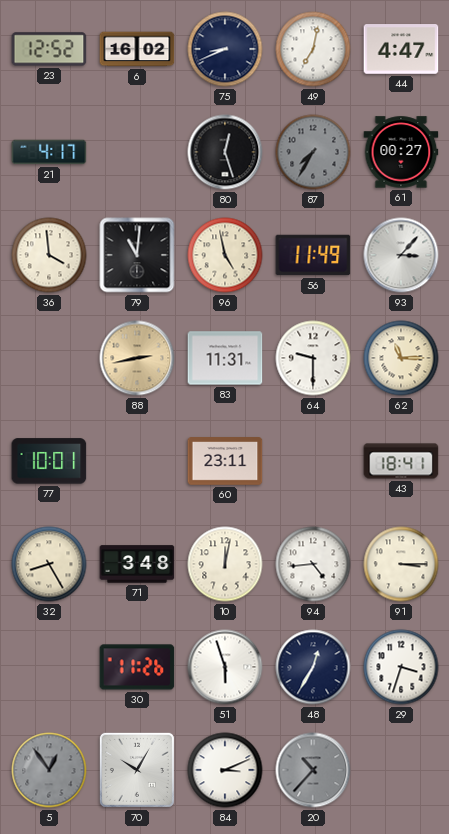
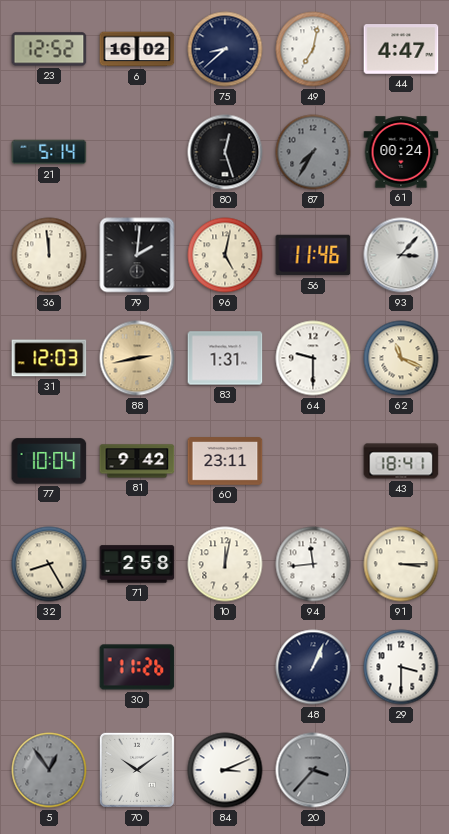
75: 8:41 -> 8:38 (225, 49)
21: 4:17 -> 5:14 (49, 152)
61: 00:27 -> 00:24 (401, 152)
36: 3:59 -> 11:59 (49, 255)
79: 11:01 -> 2:01 (137, 255)
96: 4:58 -> 5:02 (225, 255)
56: 11:49 -> 11:46 (313, 255)
31: none -> 12:03 (49, 358)
83: 11:31 -> 1:31 (225, 358)
62: 11:15 -> 11:19 (401, 358)
77: 10:01 -> 10:04 (49, 461)
81: none -> 9:42 (137, 461)
71: 3:48 -> 2:58 (137, 564)
94: 4:44 -> 11:44 (313, 564)
51: 5:57 -> none (225, 667)
48: 12:35 -> 1:04 (313, 667)
29: 3:33 -> 3:30 (401, 667)
70: 10:05 -> 10:09 (137, 770)
20: 10:37 -> 3:37 (313, 770)
